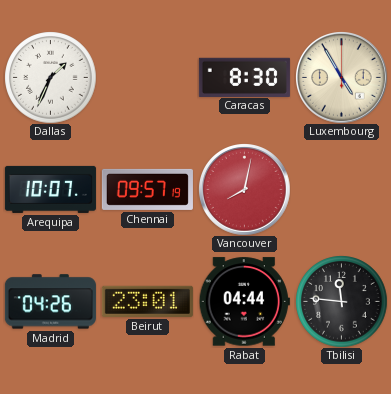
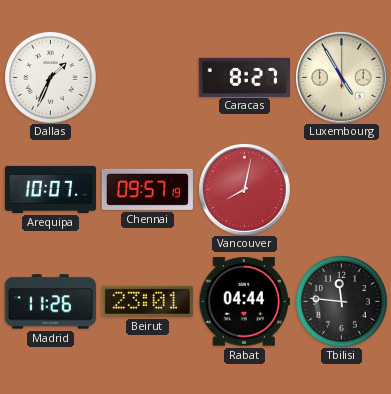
Caracas: 8:30 -> 8:27 (244, 77)
Madrid: 04:26 -> 11:26 (50, 302)
